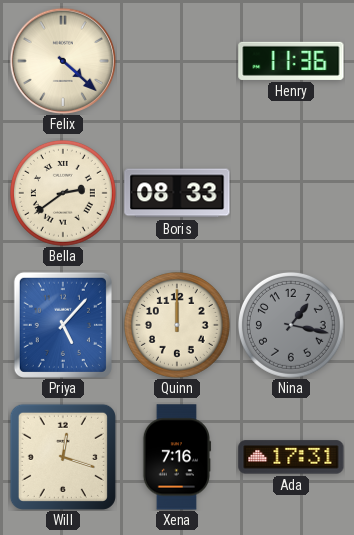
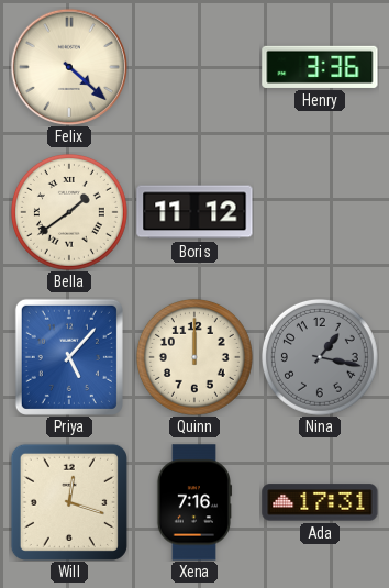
Henry: 11:36 -> 3:36 (320, 67)
Bella: 2:39 -> 1:39 (69, 212)
Boris: 08:33 -> 11:12 (194, 212)
